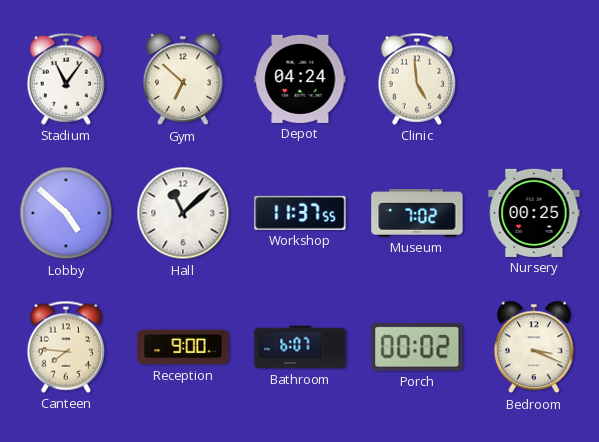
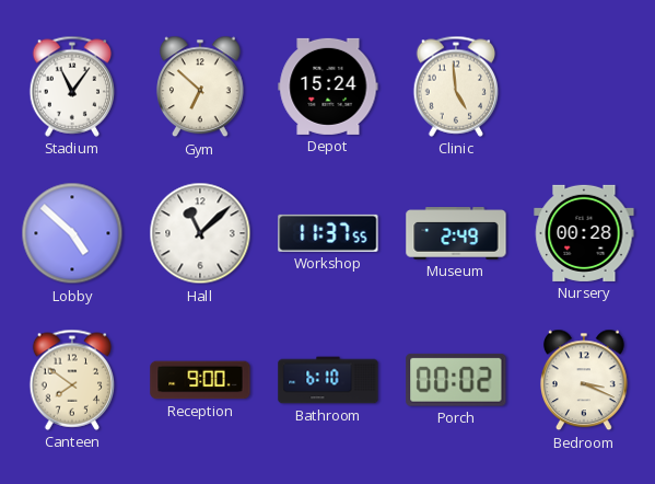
Depot: 04:24 -> 15:24 (328, 87)
Museum: 7:02 -> 2:49 (456, 233)
Nursery: 00:25 -> 00:28 (584, 233)
Canteen: 7:46 -> 7:51 (72, 380)
Bathroom: 6:07 -> 6:10 (328, 380)
